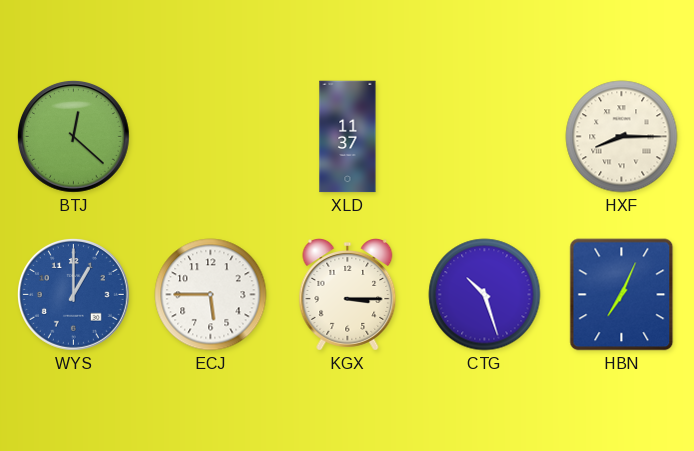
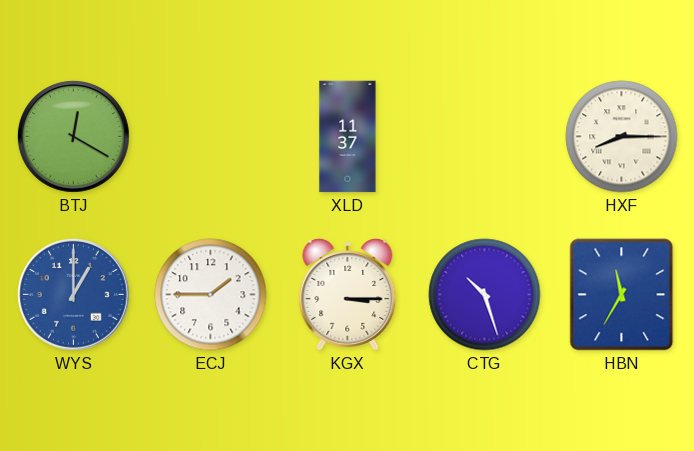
BTJ: 12:22 -> 12:20 (73, 136)
ECJ: 5:45 -> 1:45 (211, 295)
HBN: 7:04 -> 11:35 (622, 295)
